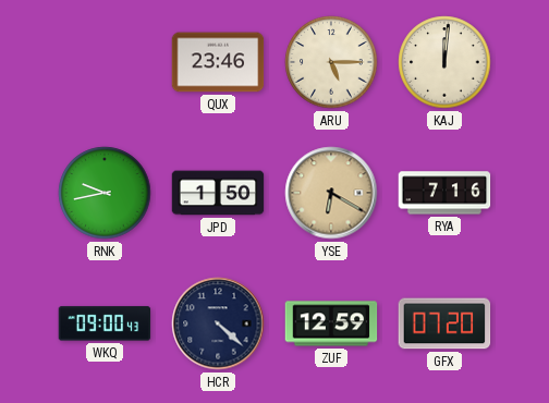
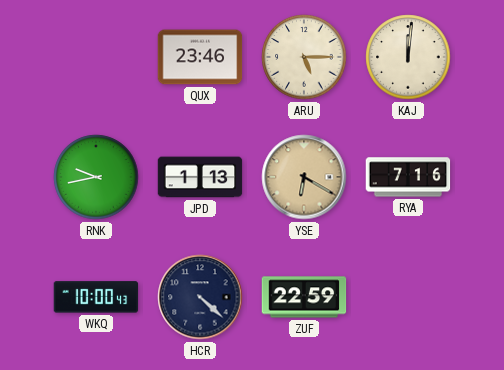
JPD: 1:50 -> 1:13 (200, 177)
WKQ: 09:00 -> 10:00 (96, 297)
ZUF: 12:59 -> 22:59 (304, 297)
GFX: 07:20 -> none (444, 323)
